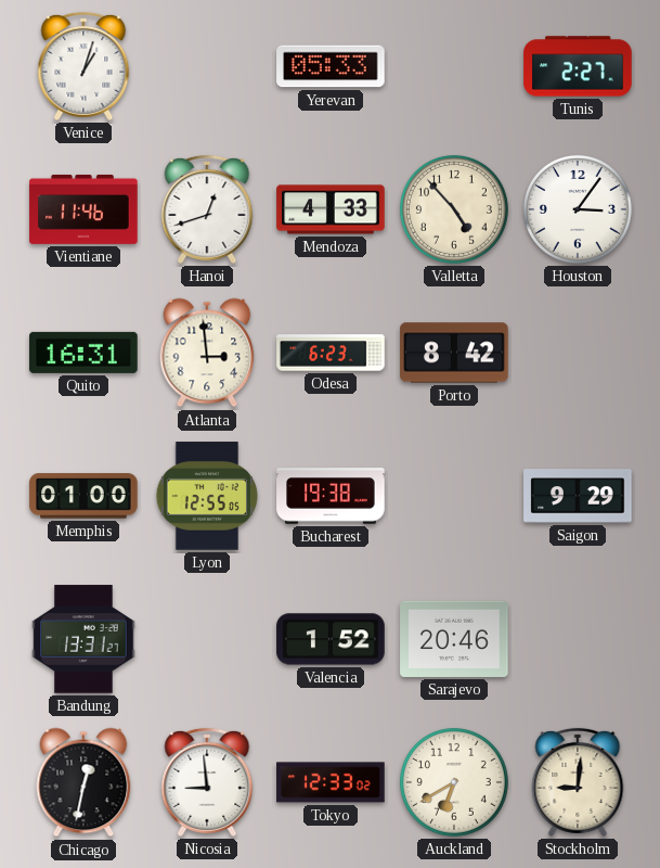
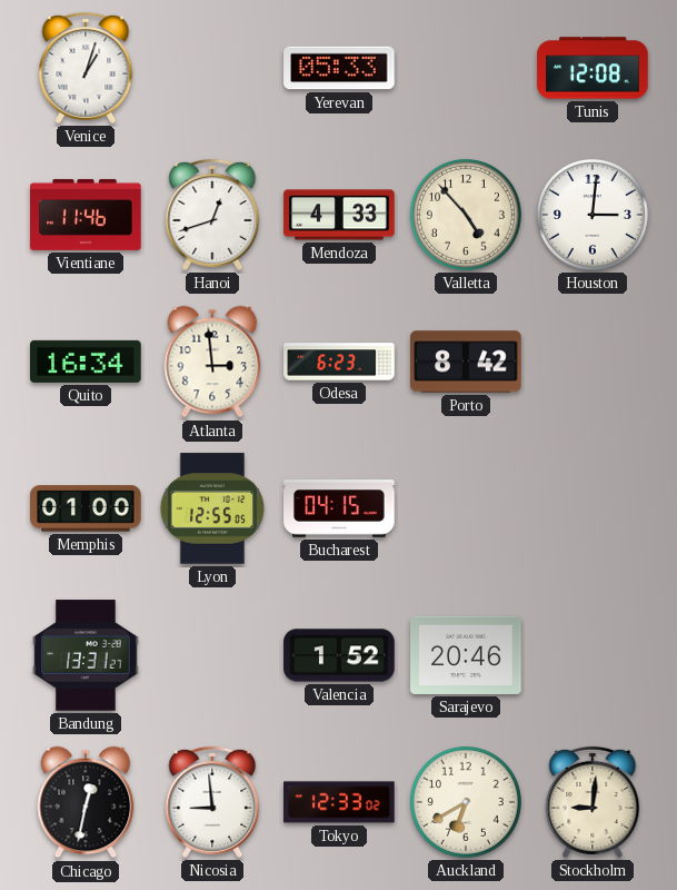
Tunis: 2:27 -> 12:08 (593, 68)
Houston: 3:06 -> 3:01 (593, 215)
Quito: 16:31 -> 16:34 (86, 362)
Bucharest: 19:38 -> 04:15 (339, 508)
Saigon: 9:29 -> none (578, 496)
